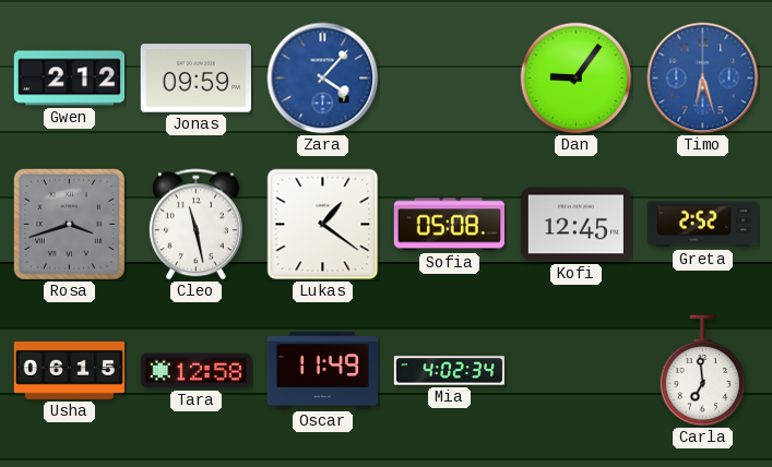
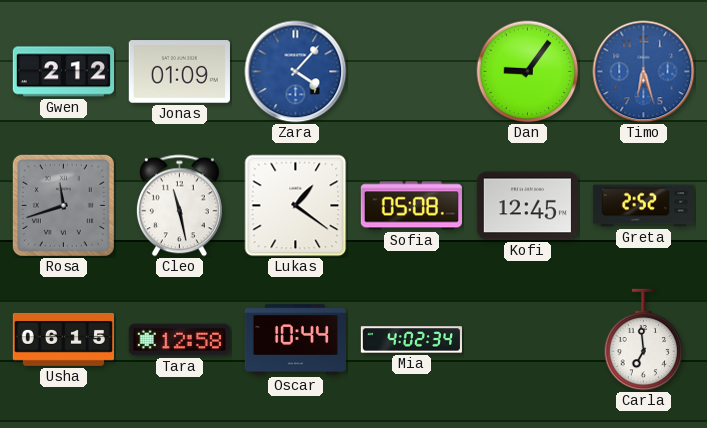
Jonas: 09:59 -> 01:09 (179, 72)
Rosa: 3:42 -> 11:42 (63, 205)
Oscar: 11:49 -> 10:44 (295, 340)
